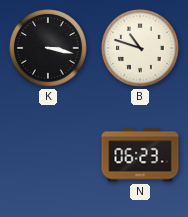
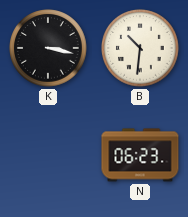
B: 10:48 -> 10:31 (140, 48)
